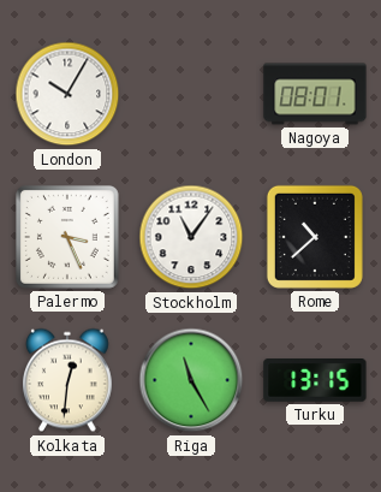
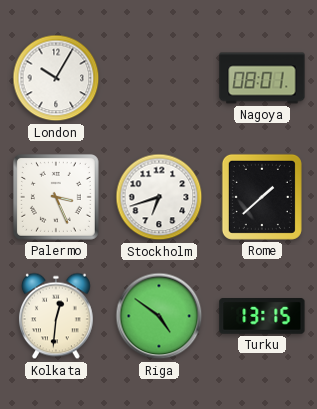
Stockholm: 11:06 -> 6:42 (159, 197)
Rome: 10:38 -> 1:38 (262, 197)
Riga: 11:25 -> 4:51 (159, 316)
